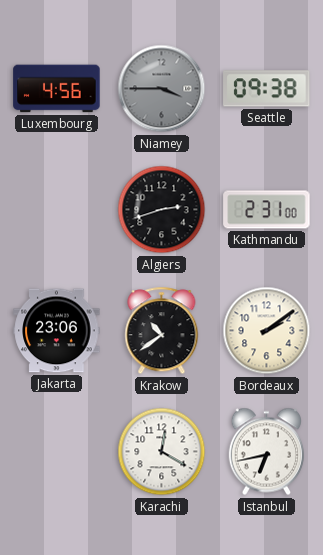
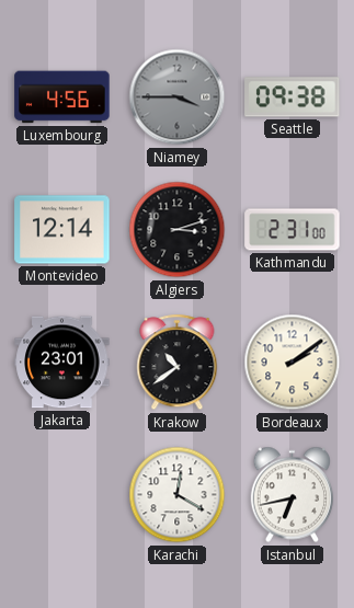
Montevideo: none -> 12:14 (62, 230)
Algiers: 2:42 -> 3:12 (178, 230)
Jakarta: 23:06 -> 23:01 (62, 363)
